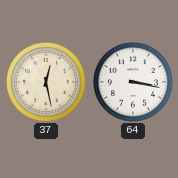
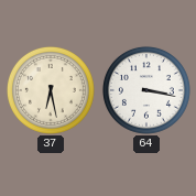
37: 12:28 -> 6:28 (51, 90)
